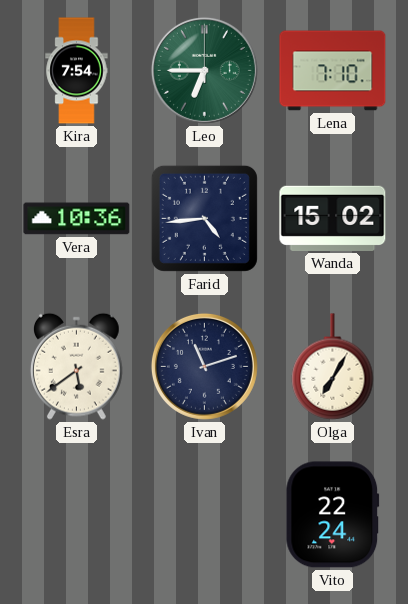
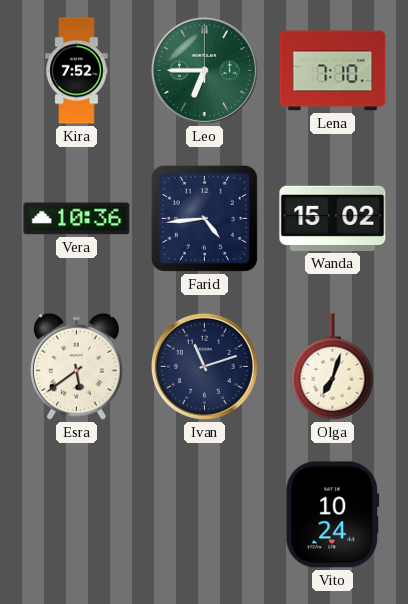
Kira: 7:54 -> 7:52 (77, 71)
Olga: 7:05 -> 7:03 (333, 367)
Vito: 22:24 -> 10:24 (333, 515)
